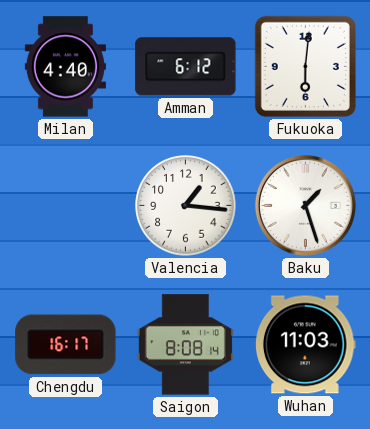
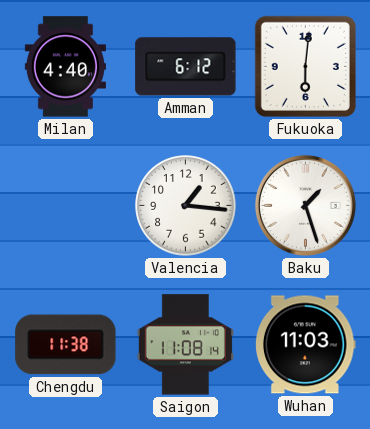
Chengdu: 16:17 -> 11:38 (66, 345)
Saigon: 8:08 -> 11:08 (185, 345)
